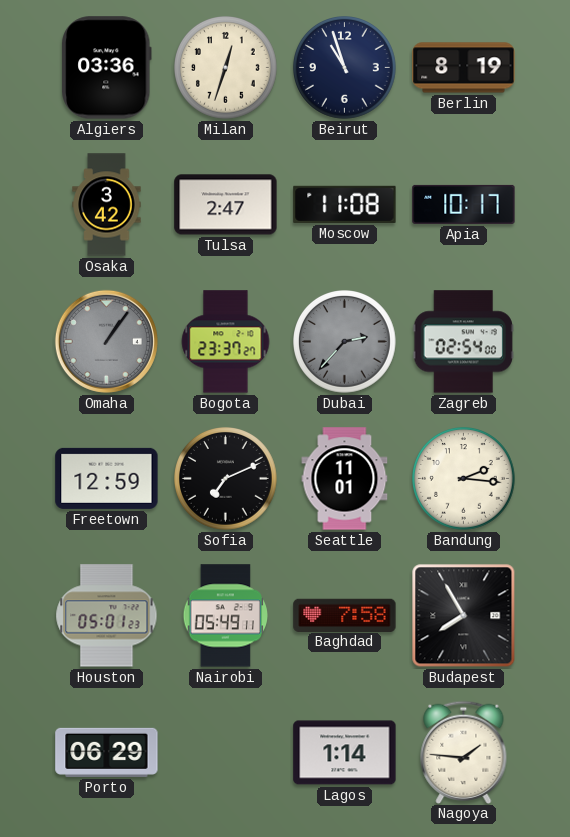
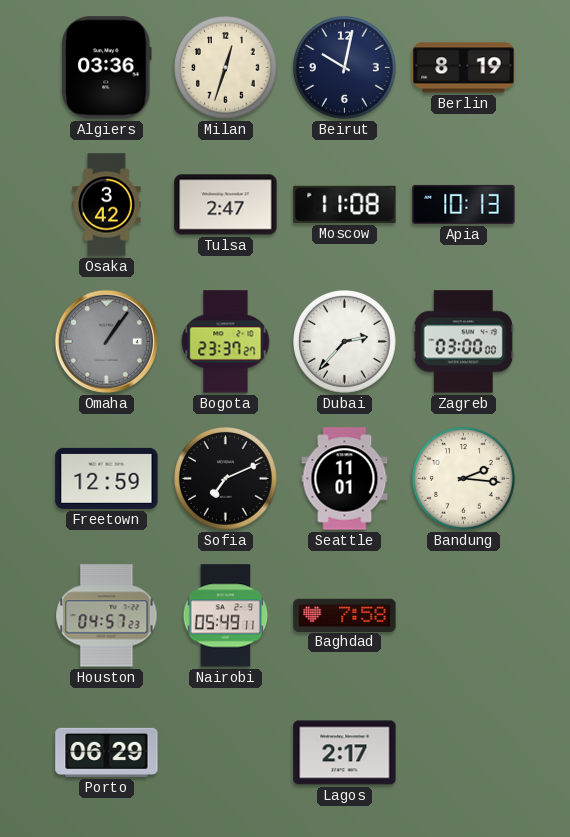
Beirut: 10:57 -> 10:02 (345, 68)
Apia: 10:17 -> 10:13 (464, 204)
Dubai dial: grey -> white (345, 342)
Zagreb: 02:54 -> 03:00 (463, 342)
Houston: 05:01 -> 04:57 (107, 616)
Budapest: 7:55 -> none (464, 616)
Lagos: 1:14 -> 2:17 (345, 753)
Nagoya: 1:46 -> none (464, 752)
